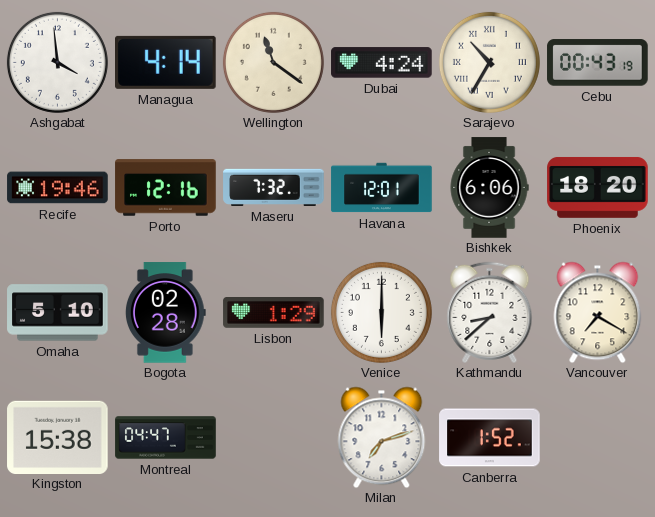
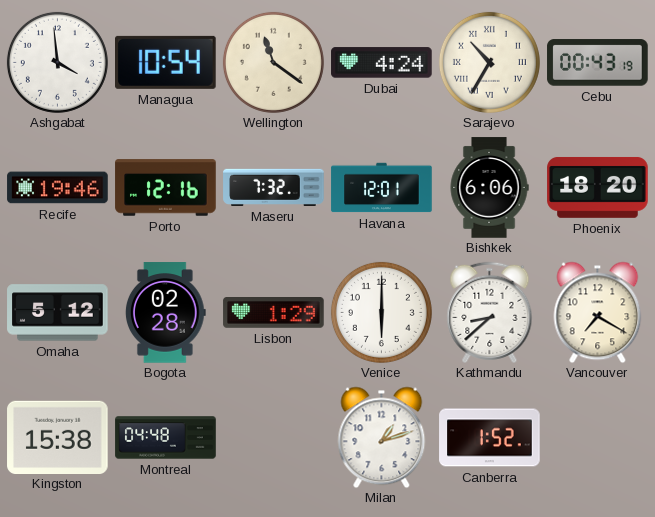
Managua: 4:14 -> 10:54 (166, 62)
Omaha: 5:10 -> 5:12 (58, 313)
Montreal: 04:47 -> 04:48 (166, 438)
Milan: 7:12 -> 1:12 (382, 437)
